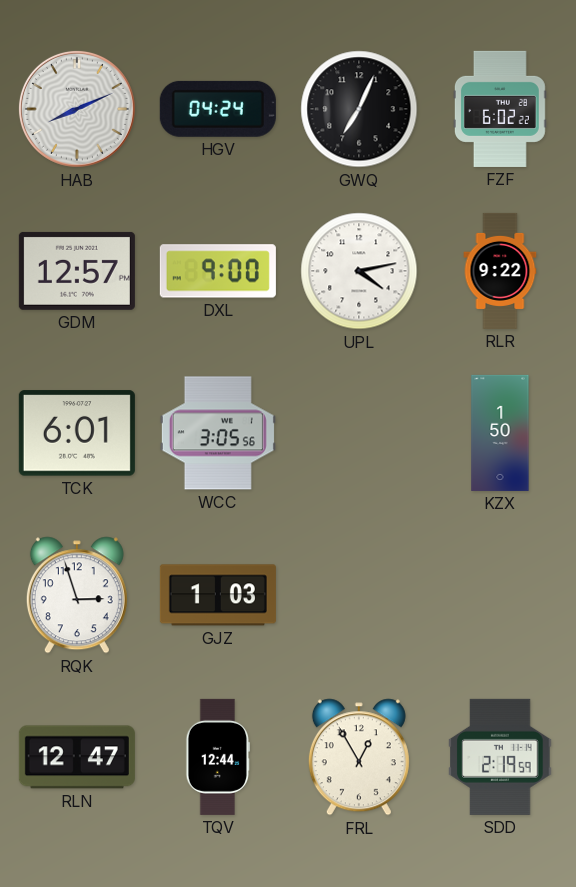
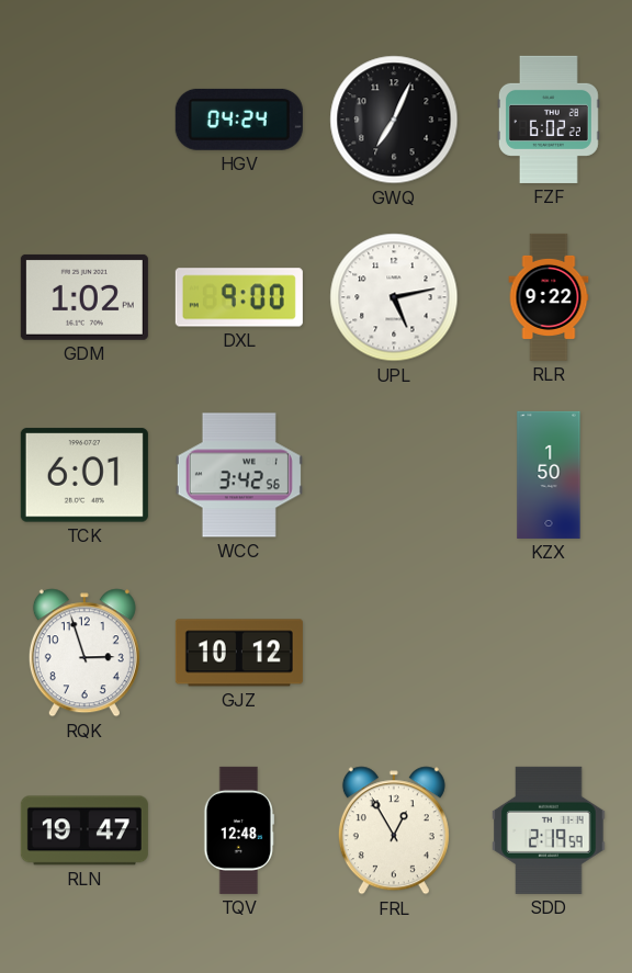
HAB: 8:11 -> none (77, 109)
GDM: 12:57 -> 1:02 (84, 297)
UPL: 4:13 -> 5:13 (394, 297)
WCC: 3:05 -> 3:42 (239, 475)
GJZ: 1:03 -> 10:12 (239, 653)
RLN: 12:47 -> 19:47 (84, 830)
TQV: 12:44 -> 12:48 (238, 830)
